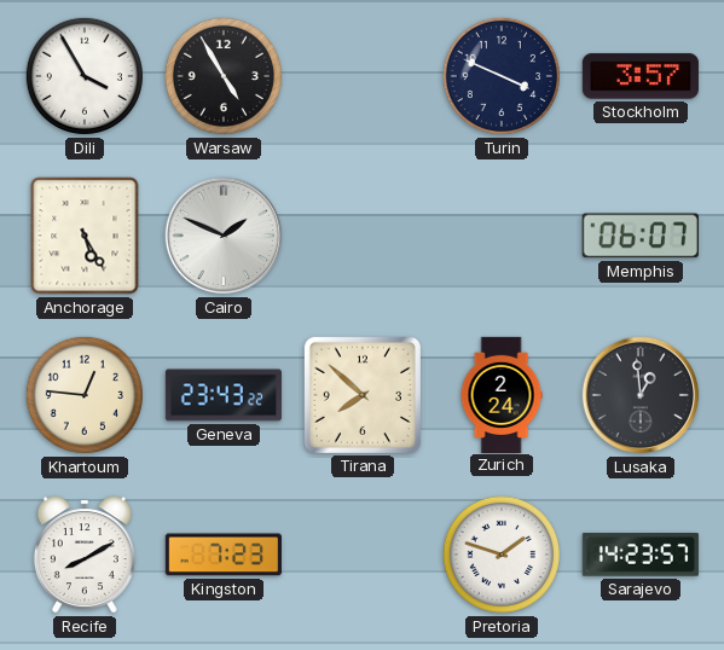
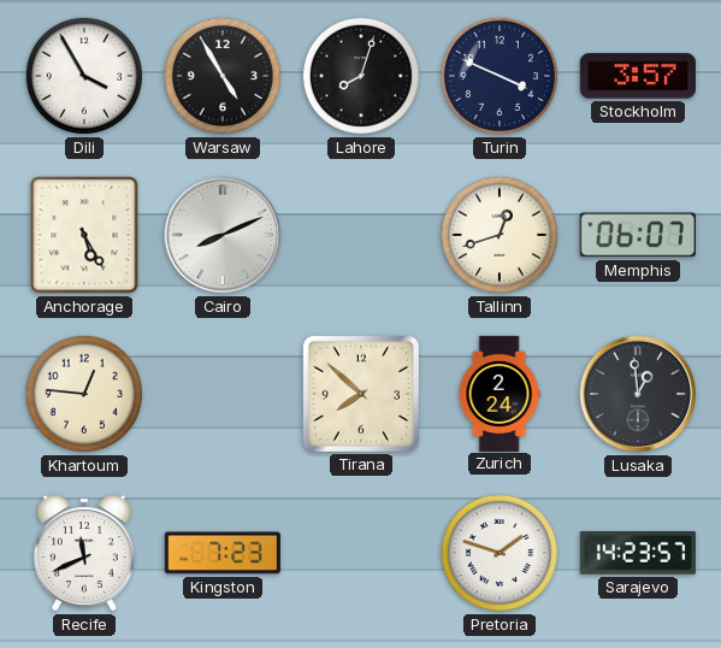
Lahore: none -> 8:03 (361, 76)
Cairo: 1:49 -> 8:11 (223, 235)
Tallinn: none -> 12:42 (500, 235)
Geneva: 23:43 -> none (224, 395)
Recife: 8:10 -> 11:41 (84, 553)
